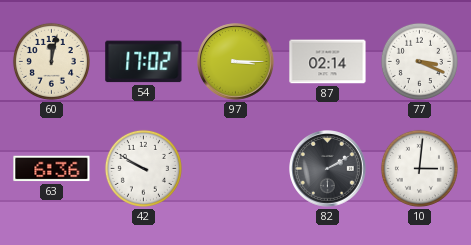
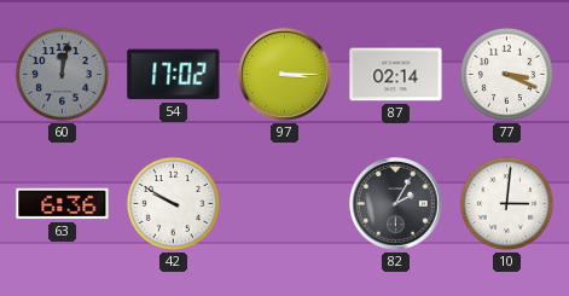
60 dial: cream -> grey (62, 74)
82: 2:10 -> 2:05 (396, 204)
